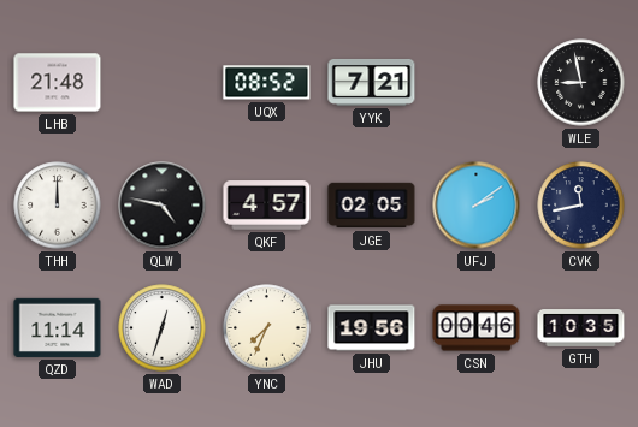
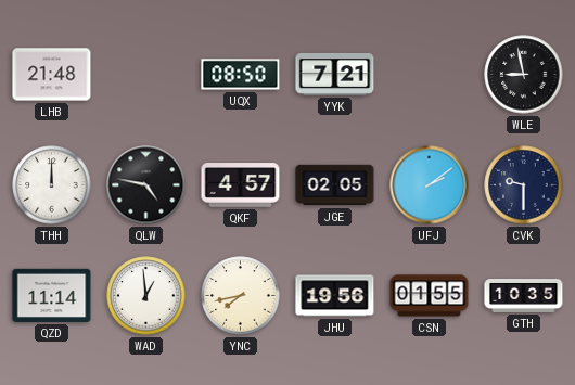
UQX: 08:52 -> 08:50 (241, 75)
CVK: 11:43 -> 9:30 (524, 185)
WAD: 12:33 -> 12:59 (146, 296)
YNC: 7:34 -> 7:43 (241, 296)
CSN: 00:46 -> 01:55 (430, 296)
